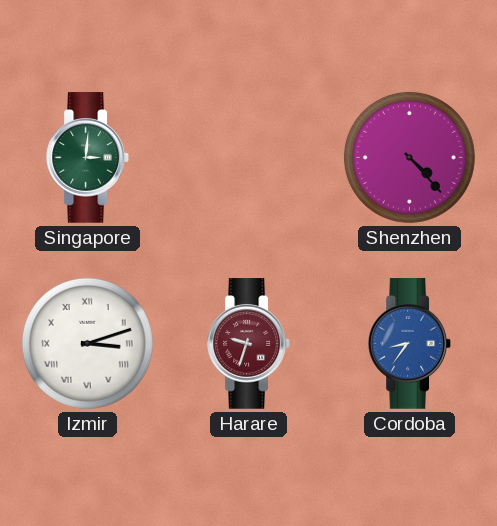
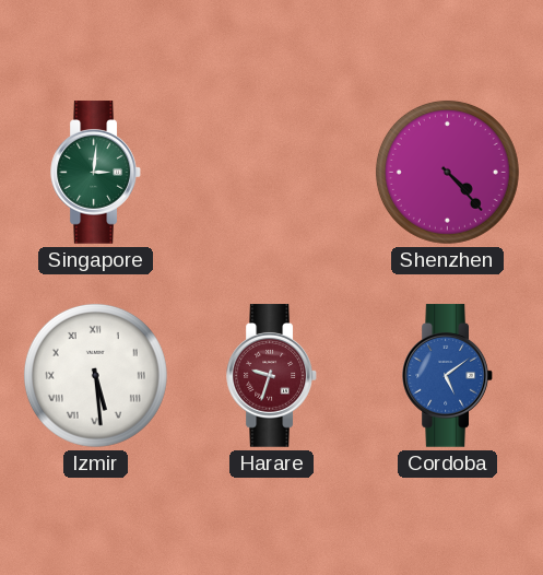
Izmir: 3:12 -> 5:29 (95, 375)
Cordoba: 8:36 -> 5:09 (447, 376)
